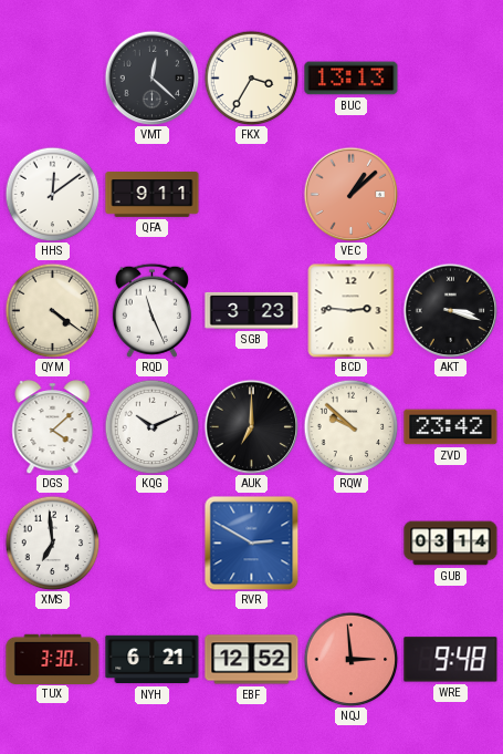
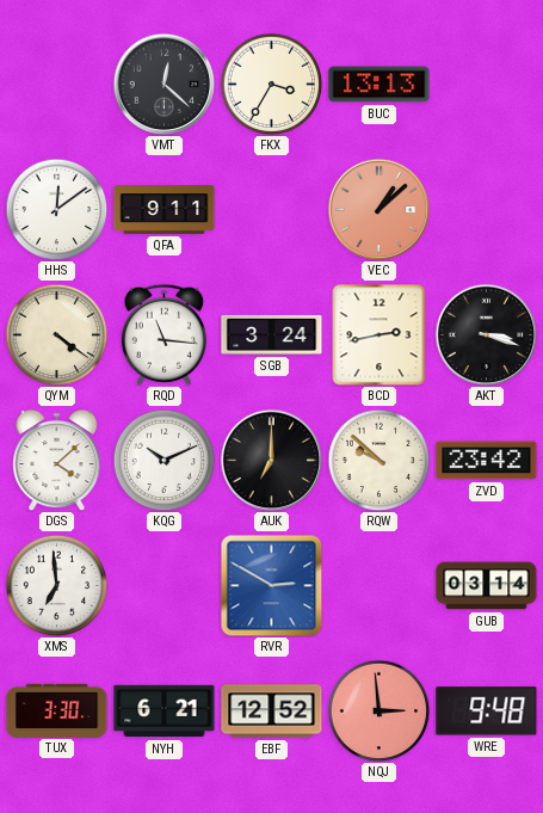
RQD: 11:26 -> 11:16 (163, 334)
SGB: 3:23 -> 3:24 (272, 334)
BCD: 2:46 -> 2:43 (380, 334)
